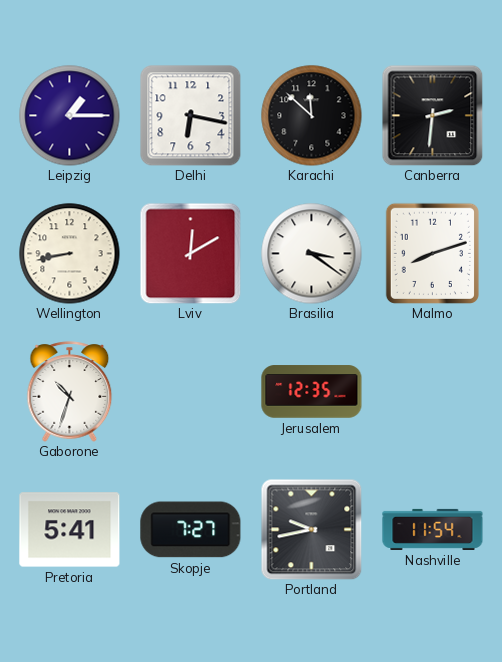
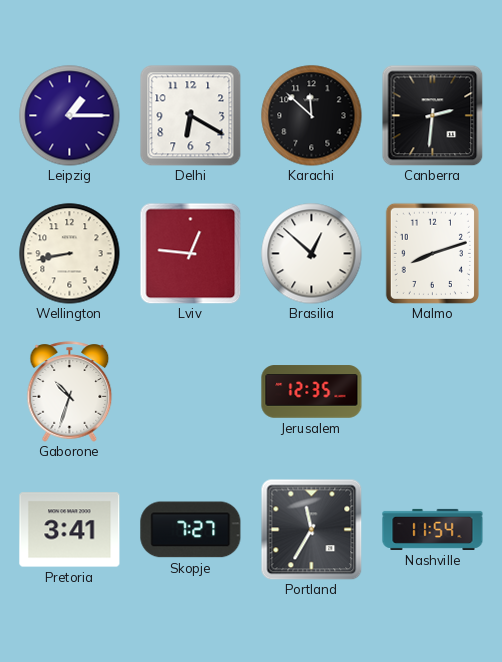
Delhi: 6:17 -> 6:20 (190, 115)
Lviv: 12:10 -> 12:46 (190, 253)
Brasilia: 3:21 -> 12:52 (312, 254)
Pretoria: 5:41 -> 3:41 (70, 530)
Portland: 9:43 -> 11:35 (311, 529)
